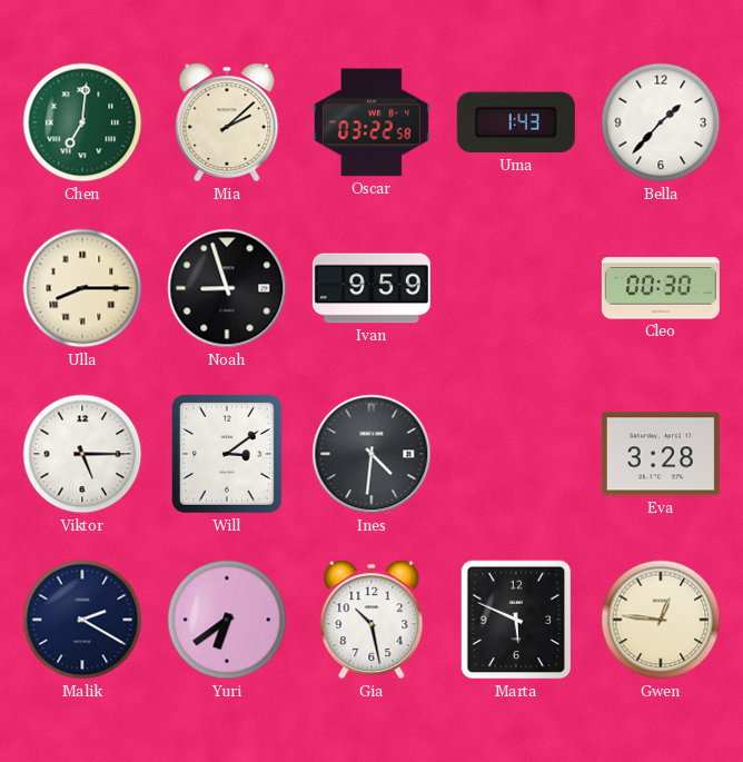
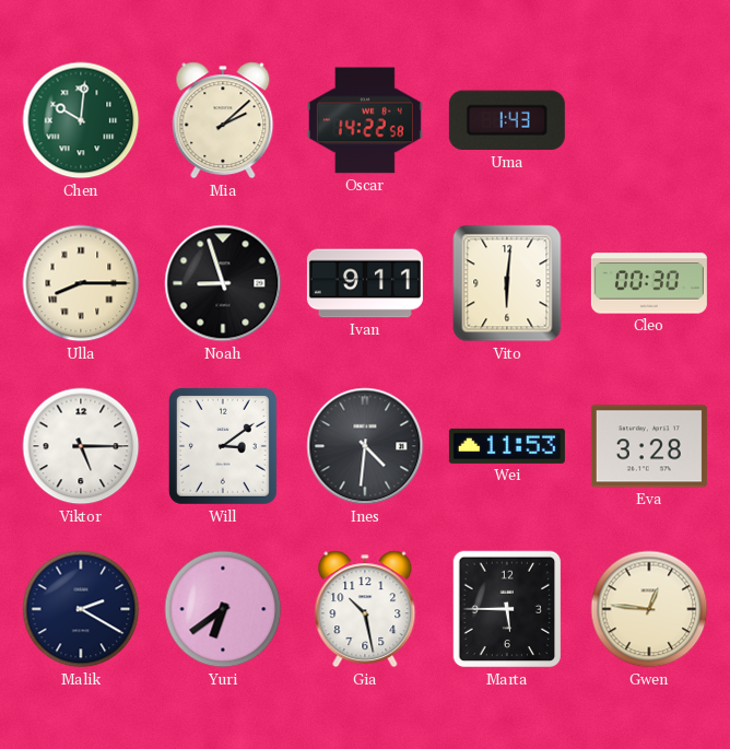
Chen: 7:01 -> 10:01 (81, 120)
Oscar: 03:22 -> 14:22 (365, 120)
Bella: 1:37 -> none (661, 122)
Ivan: 9:59 -> 9:11 (365, 283)
Vito: none -> 6:01 (507, 283)
Wei: none -> 11:53 (507, 446)
Marta: 5:49 -> 5:45 (507, 609)
